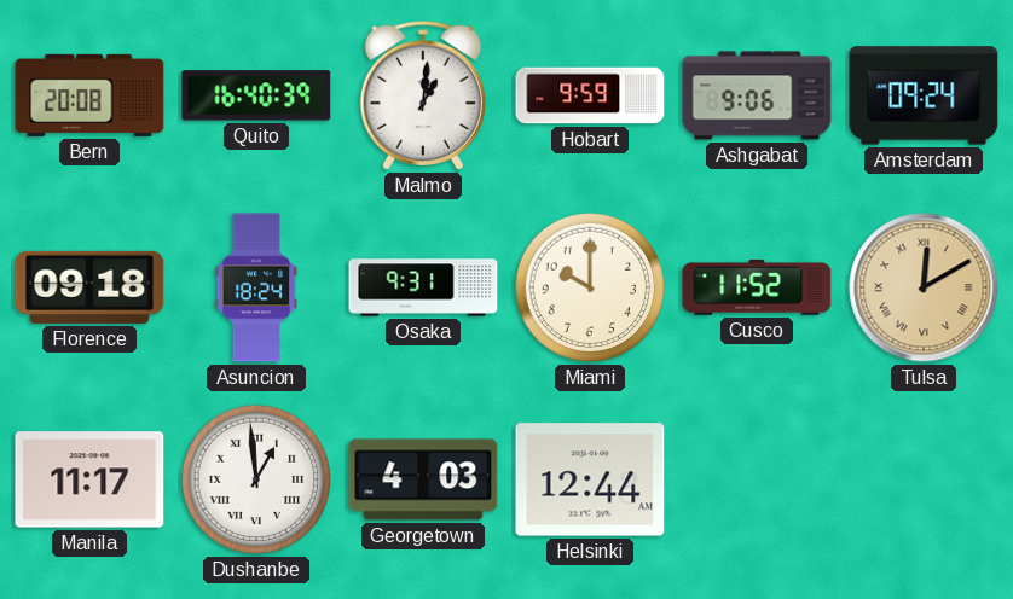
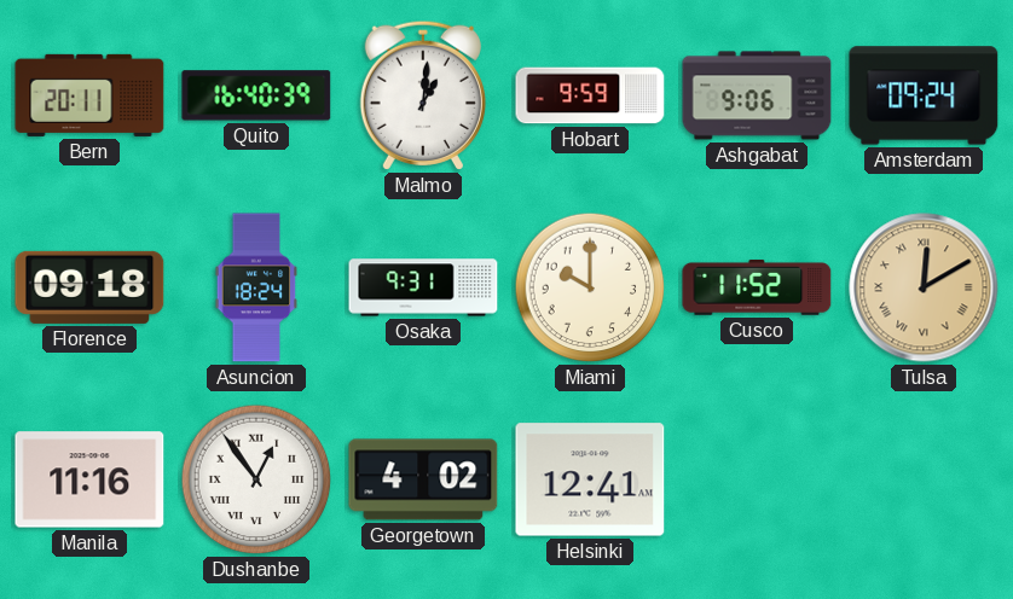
Bern: 20:08 -> 20:11 (89, 95)
Manila: 11:17 -> 11:16 (89, 479)
Dushanbe: 12:59 -> 12:54 (256, 479)
Georgetown: 4:03 -> 4:02 (423, 479)
Helsinki: 12:44 -> 12:41 (590, 479)
